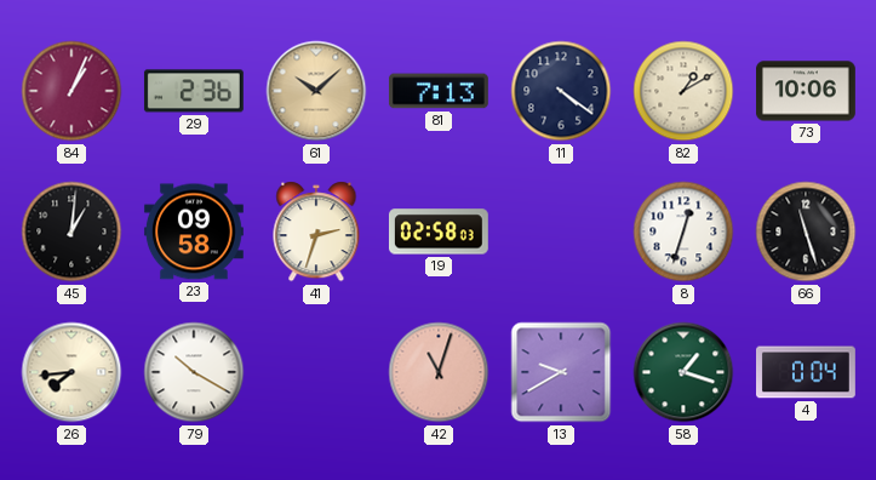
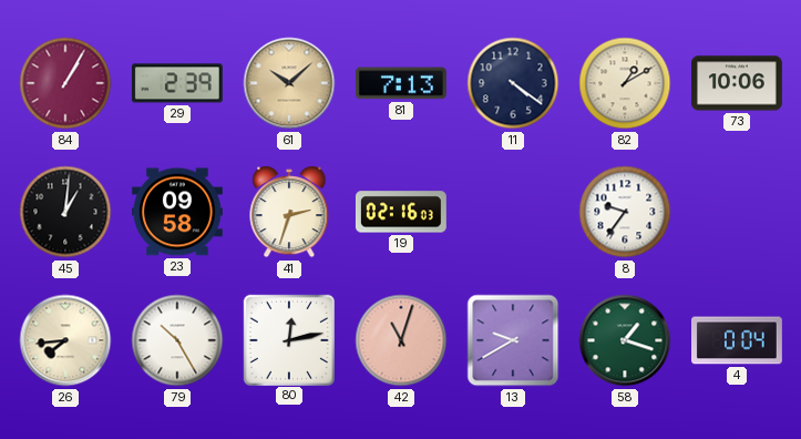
84: 1:04 -> 1:05 (65, 83)
29: 2:36 -> 2:39 (177, 83)
19: 02:58 -> 02:16 (401, 212)
8: 12:33 -> 9:36 (625, 212)
66: 11:27 -> none (806, 232)
79: 10:20 -> 10:25 (177, 340)
80: none -> 12:13 (288, 339)
